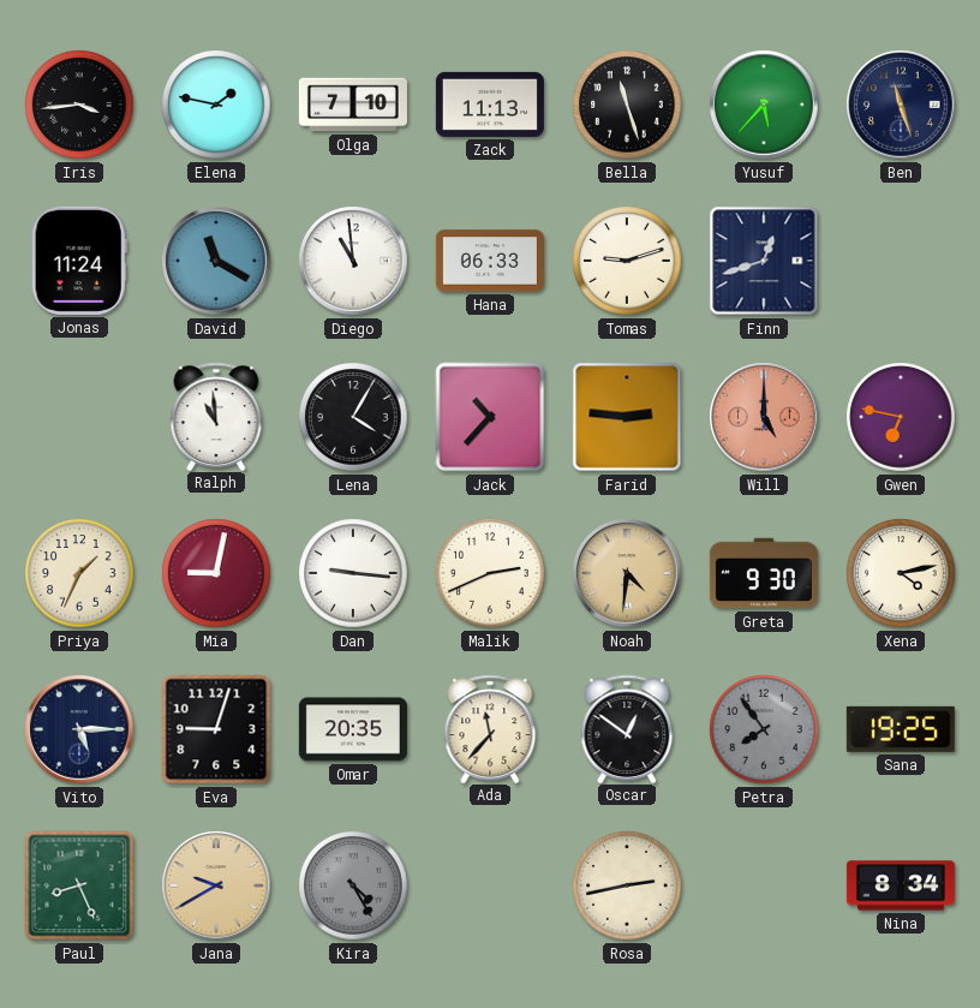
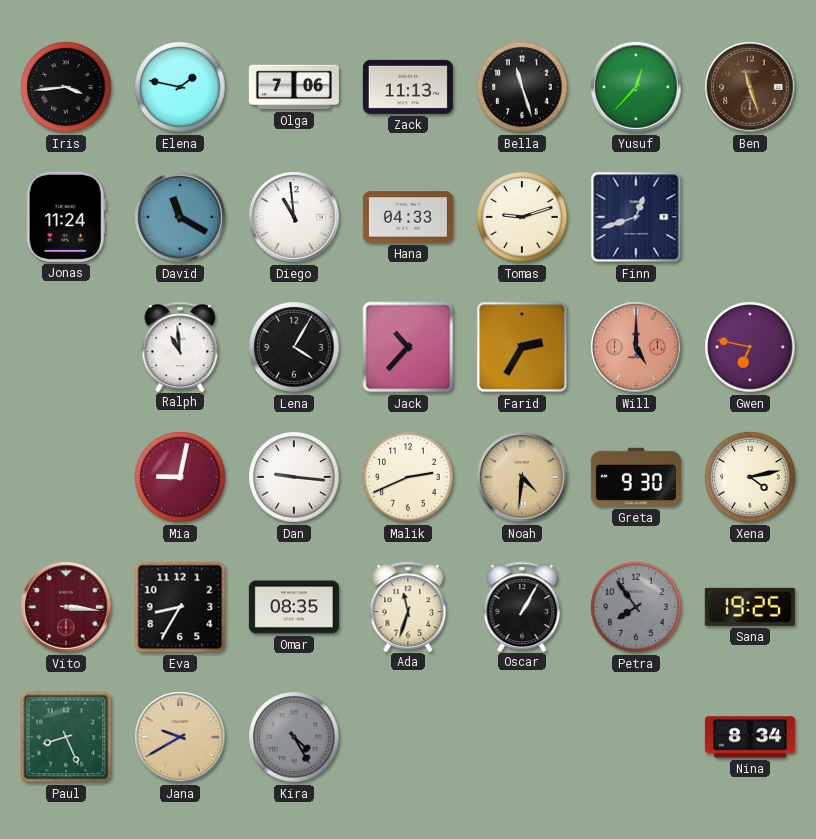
Olga: 7:10 -> 7:06 (294, 87)
Yusuf: 5:37 -> 12:37 (636, 87)
Ben dial: navy -> brown (750, 87)
Hana: 06:33 -> 04:33 (408, 217)
Farid: 2:46 -> 2:35 (522, 347)
Priya: 1:34 -> none (79, 573)
Vito: 5:15 -> 3:16 (66, 607)
Vito dial: navy -> burgundy (66, 607)
Eva: 9:03 -> 8:35 (180, 607)
Omar: 20:35 -> 08:35 (294, 607)
Ada: 11:37 -> 11:33 (408, 606)
Oscar: 12:51 -> 1:05 (522, 606)
Rosa: 2:43 -> none (627, 885)
